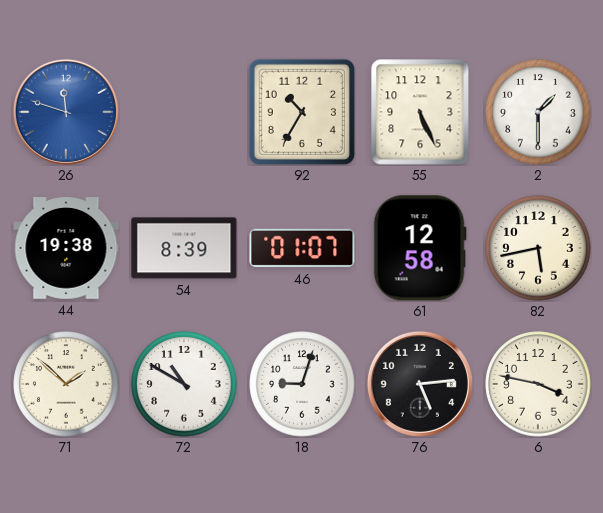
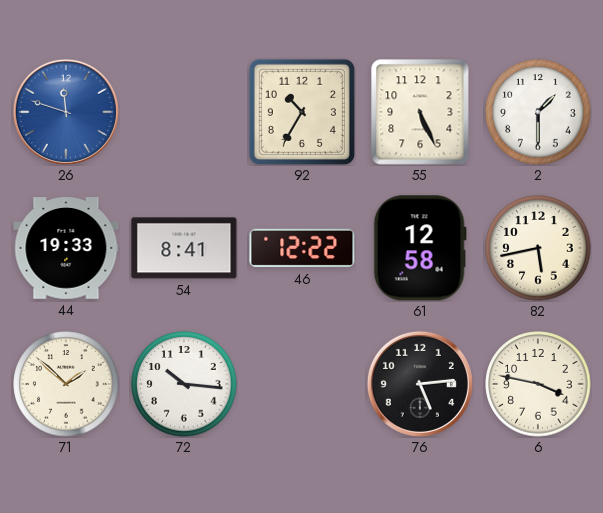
44: 19:38 -> 19:33 (66, 248)
54: 8:39 -> 8:41 (184, 248)
46: 01:07 -> 12:22 (302, 248)
72: 10:50 -> 10:16 (184, 384)
18: 9:03 -> none (302, 384)
